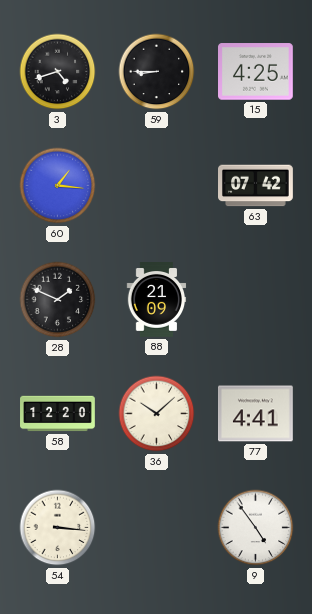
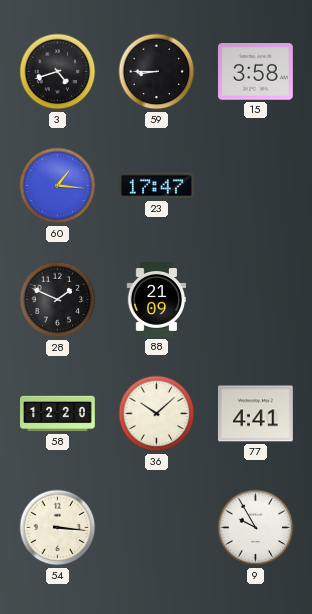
15: 4:25 -> 3:58 (256, 72)
23: none -> 17:47 (157, 186)
63: 07:42 -> none (256, 186)
9: 4:54 -> 9:55 (256, 528)
